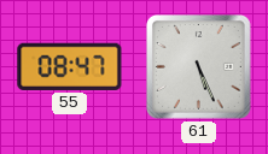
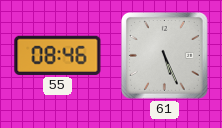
55: 08:47 -> 08:46 (58, 55)
